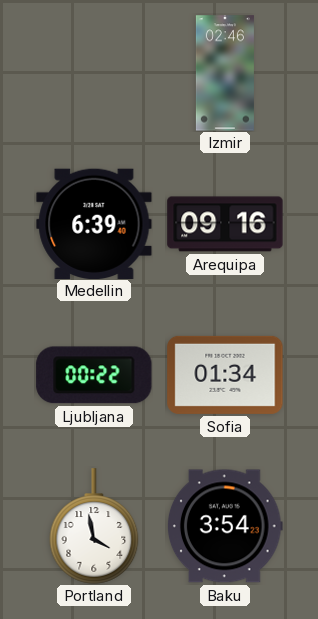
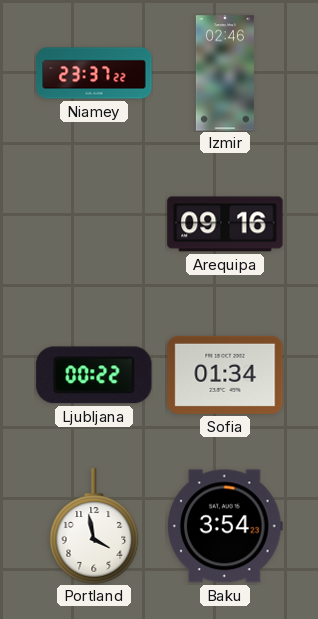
Niamey: none -> 23:37 (94, 73)
Medellin: 6:39 -> none (94, 223)
